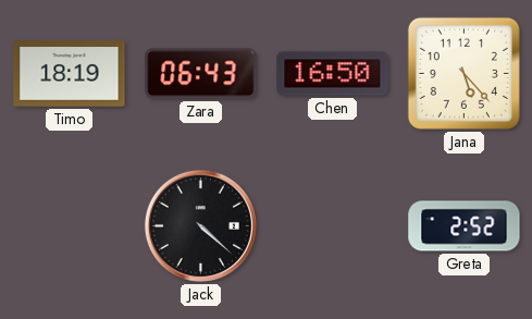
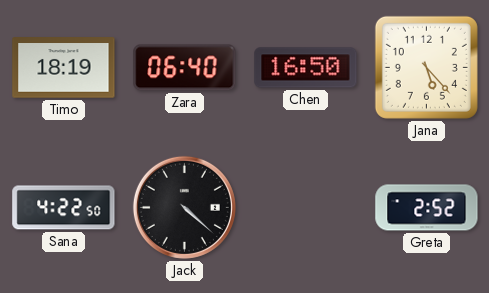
Zara: 06:43 -> 06:40 (185, 68)
Sana: none -> 4:22 (64, 208)
